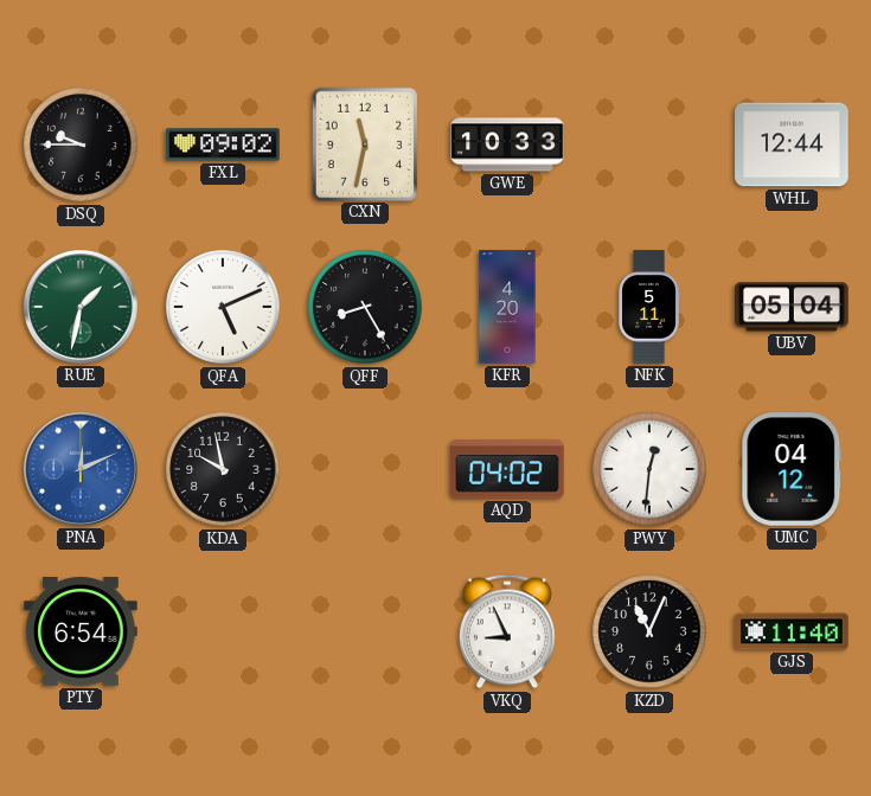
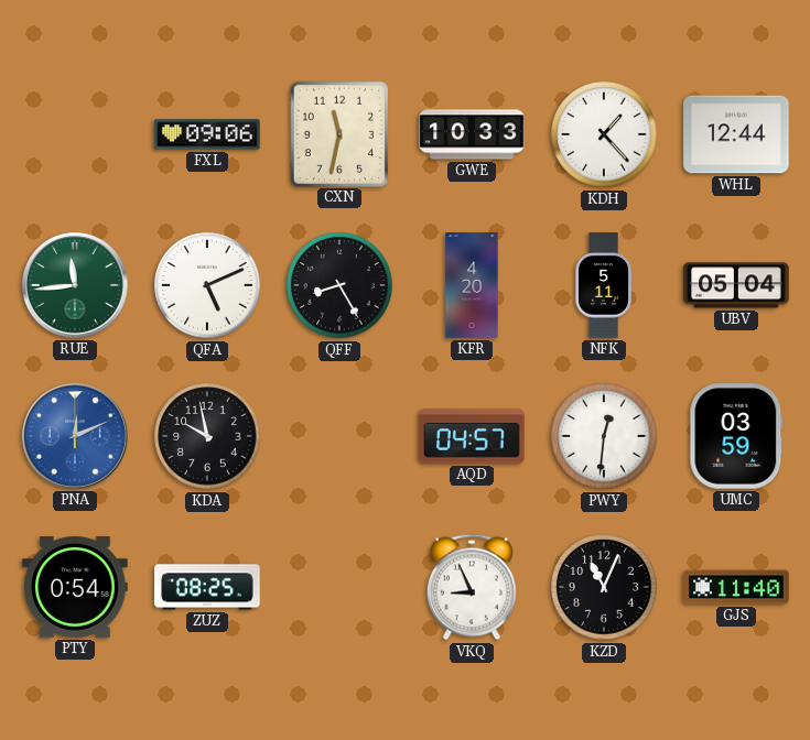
DSQ: 9:45 -> none (81, 145)
FXL: 09:02 -> 09:06 (207, 134)
KDH: none -> 1:23 (604, 134)
RUE: 1:32 -> 11:44 (76, 286)
AQD: 04:02 -> 04:57 (472, 436)
UMC: 04:12 -> 03:59 (736, 436)
PTY: 6:54 -> 0:54 (75, 588)
ZUZ: none -> 08:25 (207, 587)
